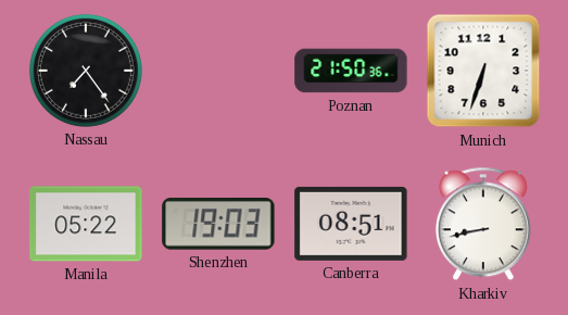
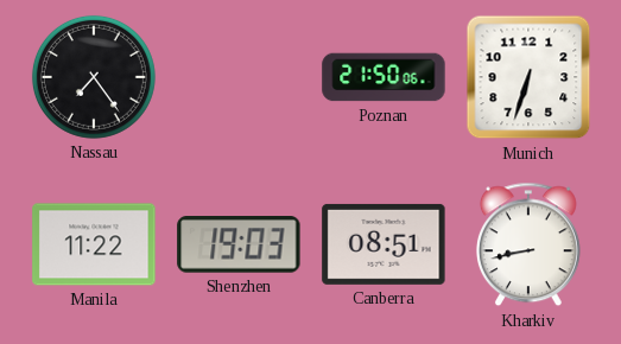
Poznan: 21:50:36 -> 21:50:06 (384, 77)
Manila: 05:22 -> 11:22 (94, 244)
